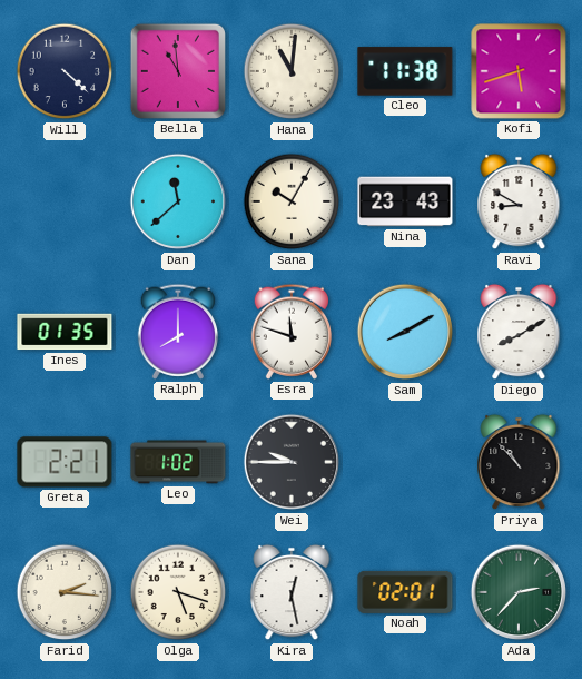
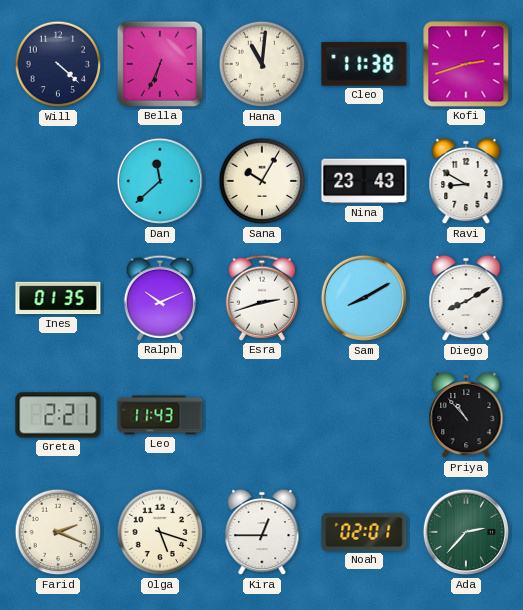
Bella: 10:59 -> 6:34 (160, 64)
Kofi: 5:42 -> 2:42 (466, 64)
Ralph: 8:00 -> 10:11 (159, 298)
Esra: 11:48 -> 2:42 (261, 298)
Leo: 1:02 -> 11:43 (160, 415)
Wei: 9:45 -> none (292, 462)
Farid: 2:16 -> 2:19 (58, 532)
Kira: 12:28 -> 12:45 (262, 532)
